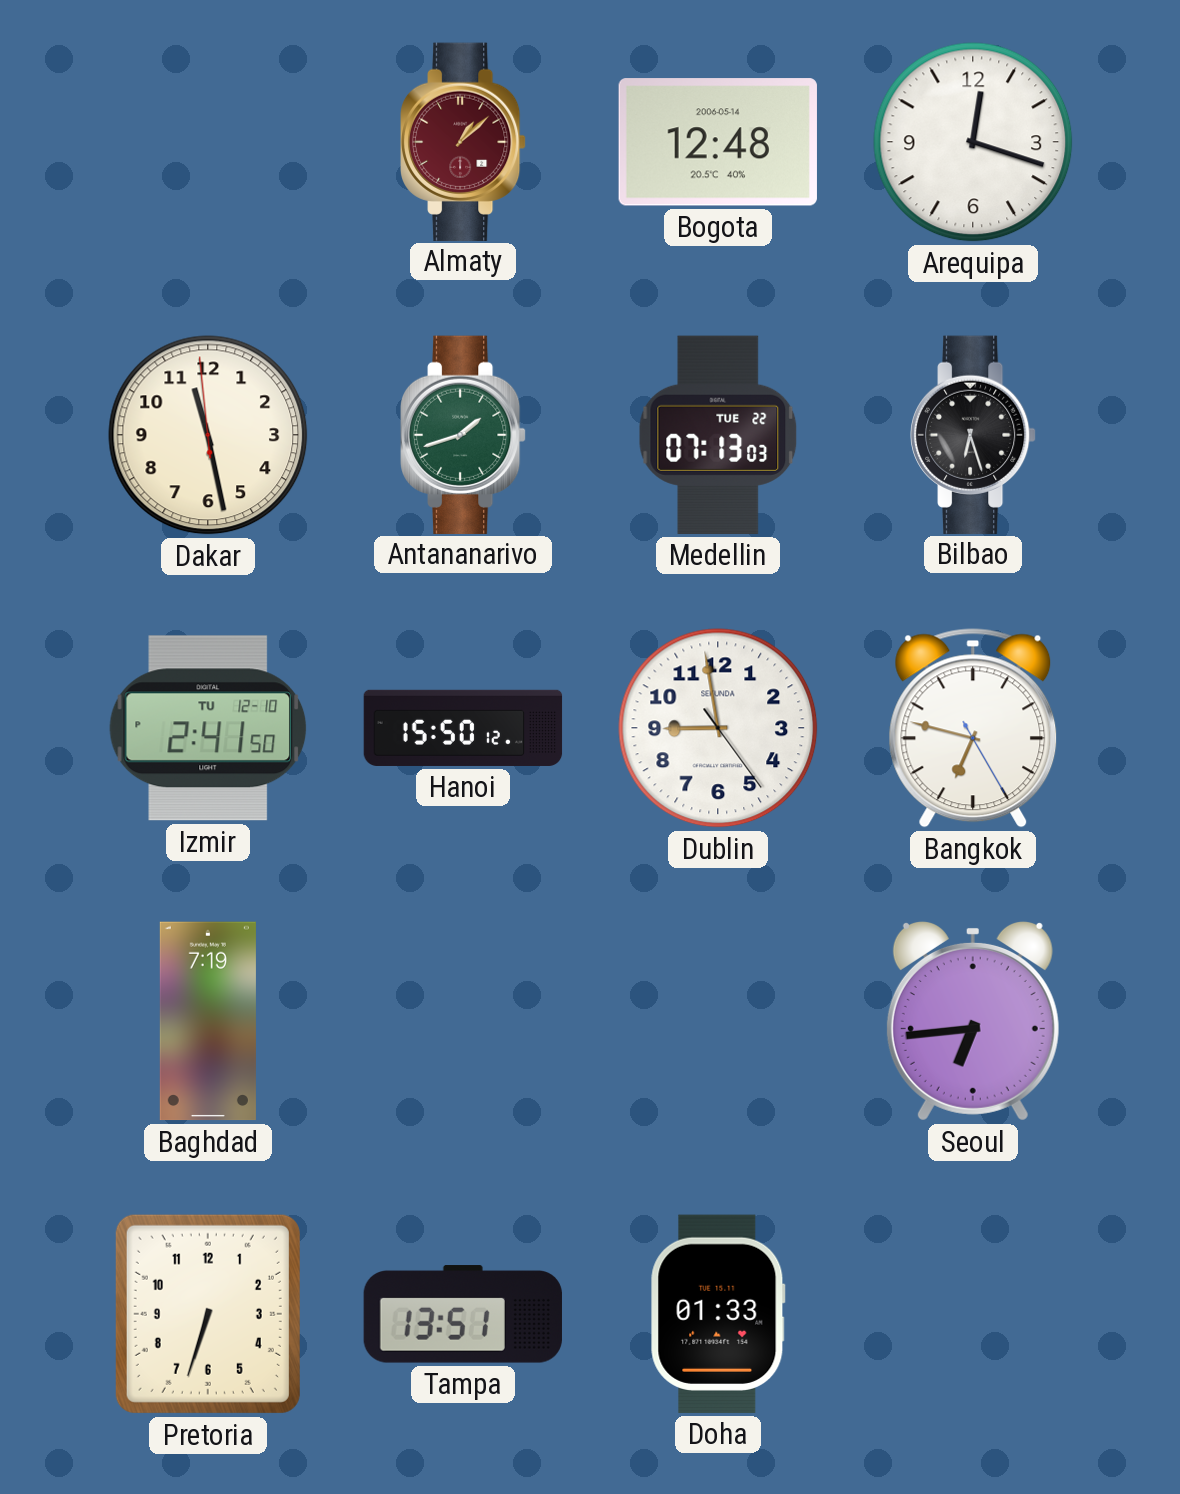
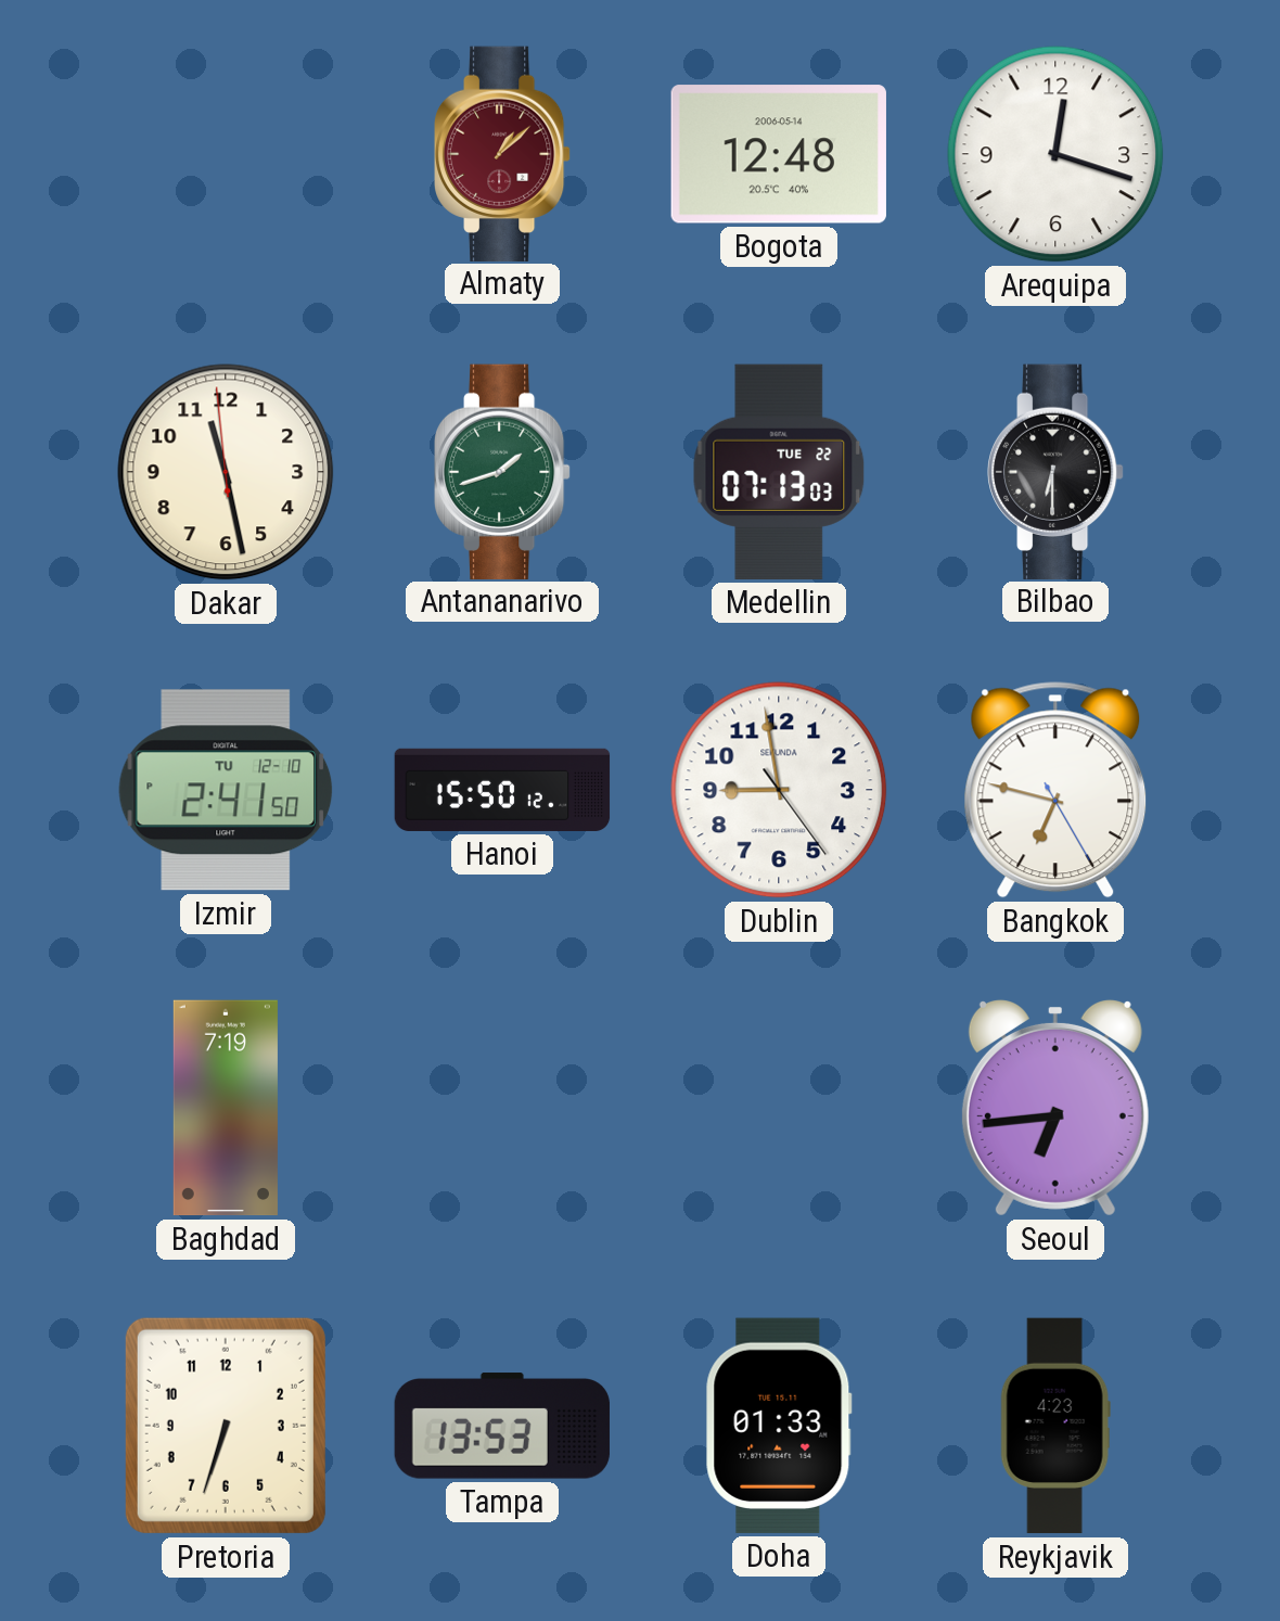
Bilbao: 6:27 -> 6:30 (1055, 471)
Tampa: 13:51 -> 13:53 (502, 1426)
Reykjavik: none -> 4:23 (1055, 1426)
